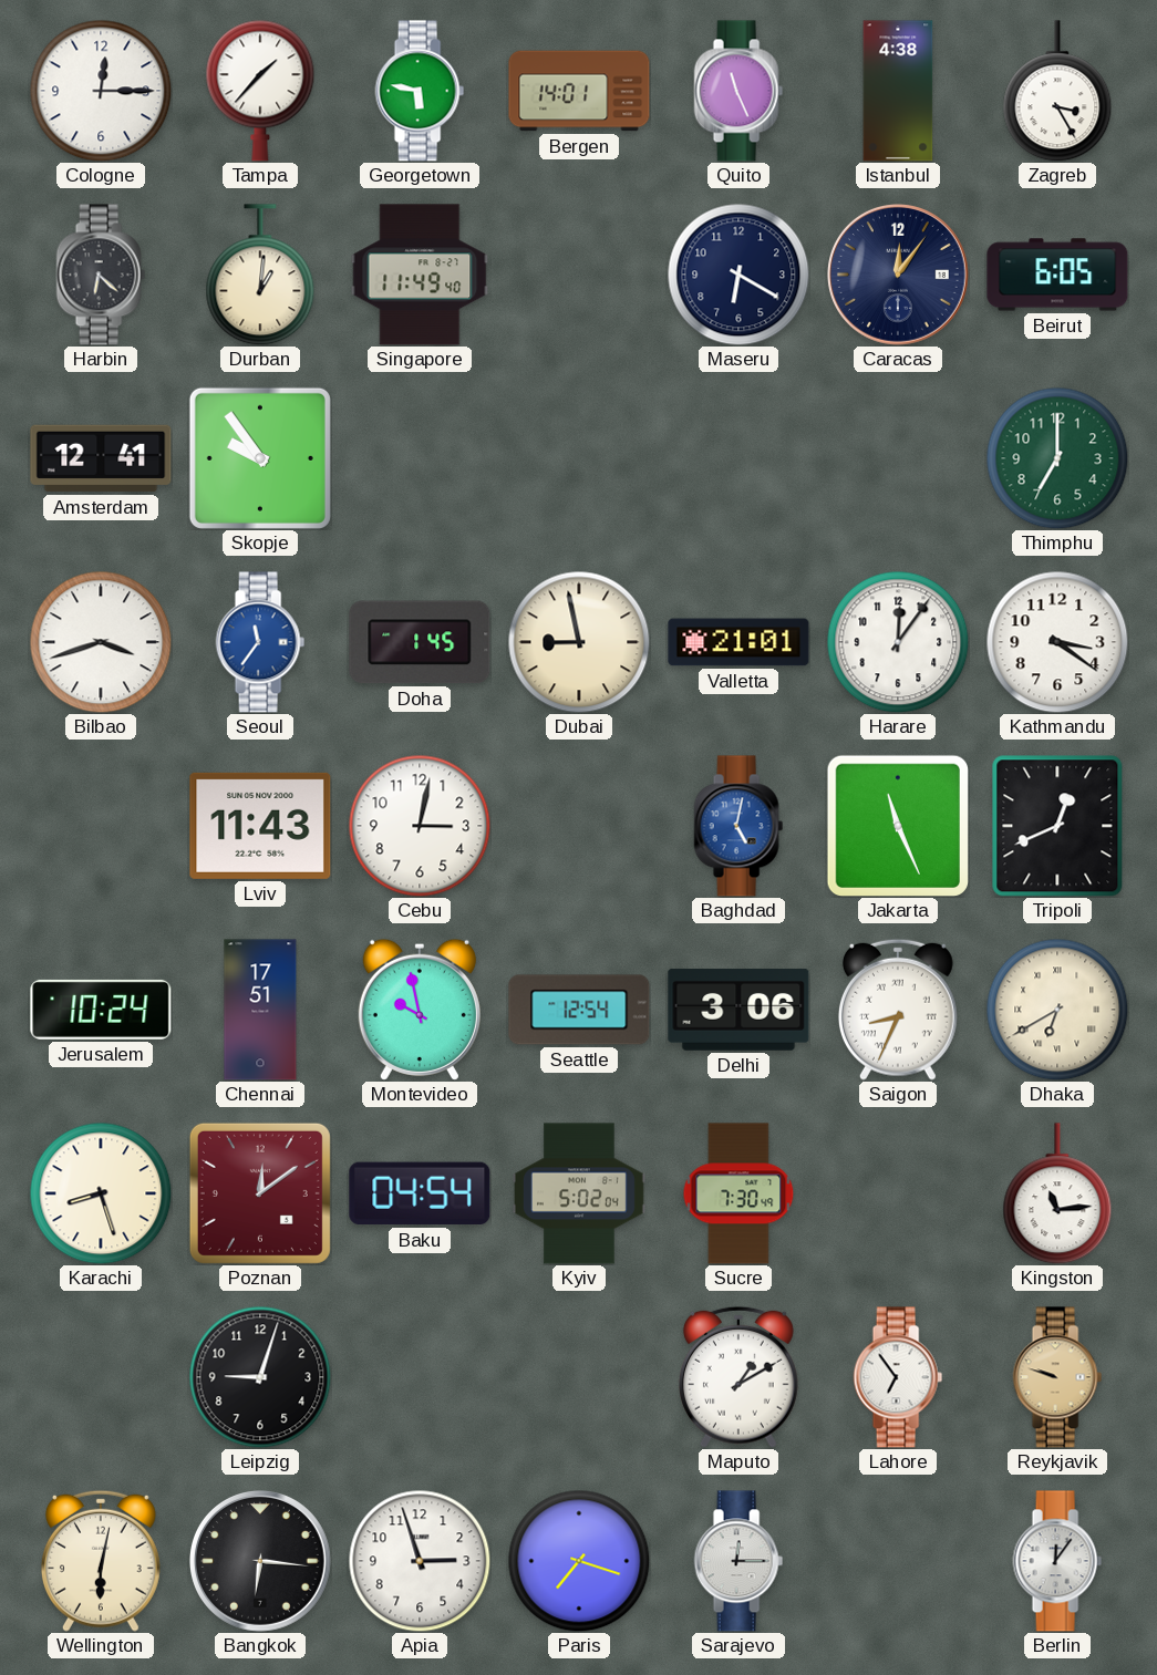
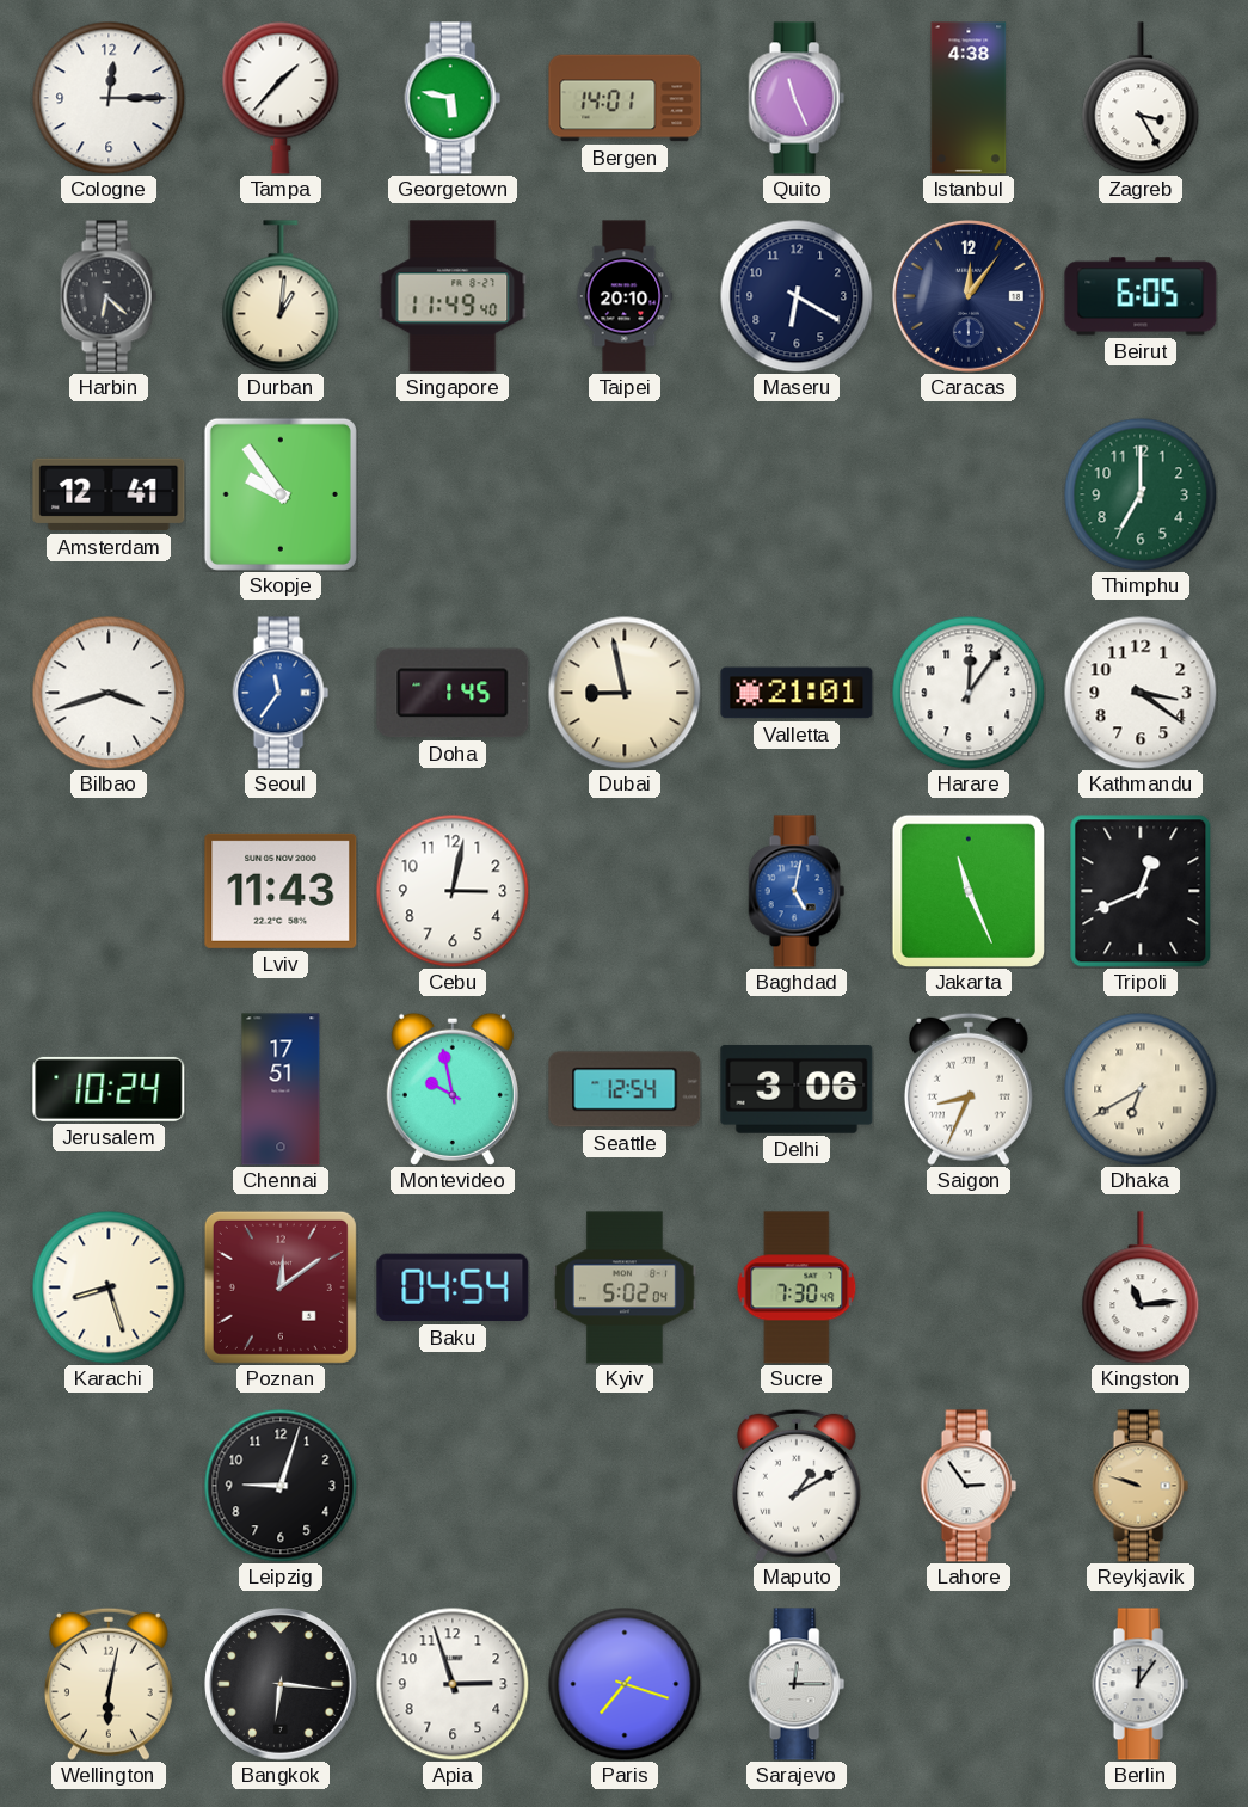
Taipei: none -> 20:10 (625, 296)
Lahore: 6:54 -> 2:54 (969, 1486)
